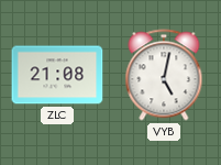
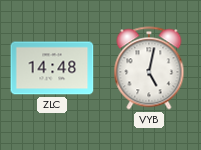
ZLC: 21:08 -> 14:48 (52, 68)
